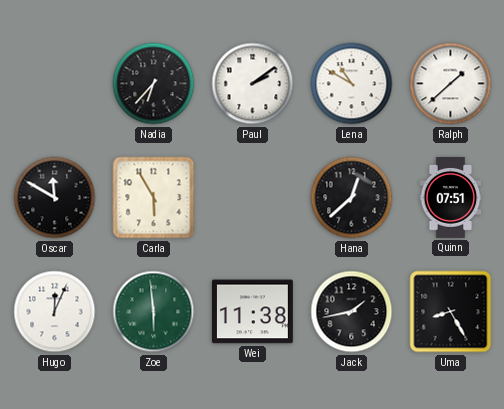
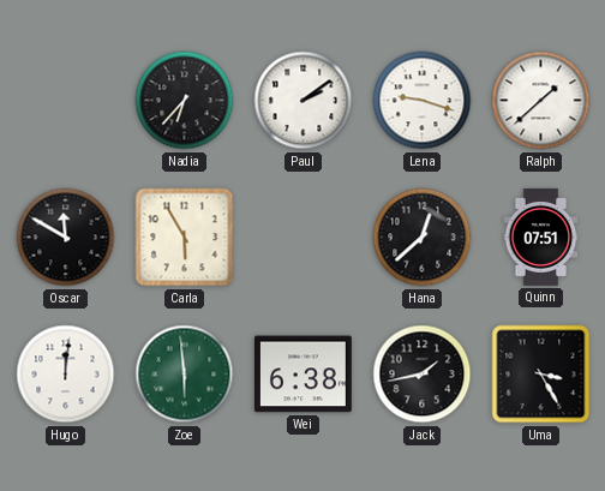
Lena: 10:50 -> 9:18 (423, 101)
Hugo: 12:04 -> 12:01 (66, 375)
Wei: 11:38 -> 6:38 (302, 375)
Uma: 8:25 -> 3:25 (541, 375)
